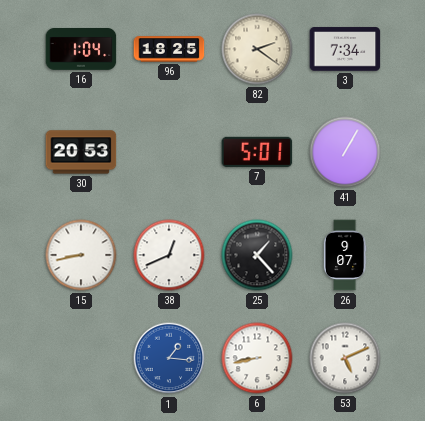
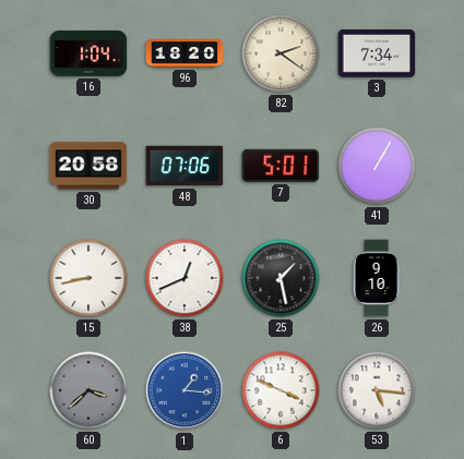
96: 18:25 -> 18:20 (185, 53)
30: 20:53 -> 20:58 (88, 166)
48: none -> 07:06 (185, 166)
25: 1:23 -> 1:28 (281, 278)
26: 9:07 -> 9:10 (377, 278)
60: none -> 3:38 (88, 390)
6: 8:43 -> 3:49 (281, 390)
53: 5:11 -> 5:16 (377, 390)
